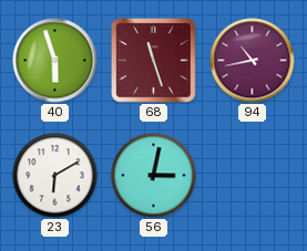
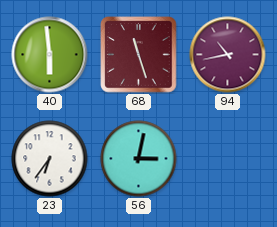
40: 5:57 -> 5:59 (50, 55)
23: 6:10 -> 6:36 (50, 159)
